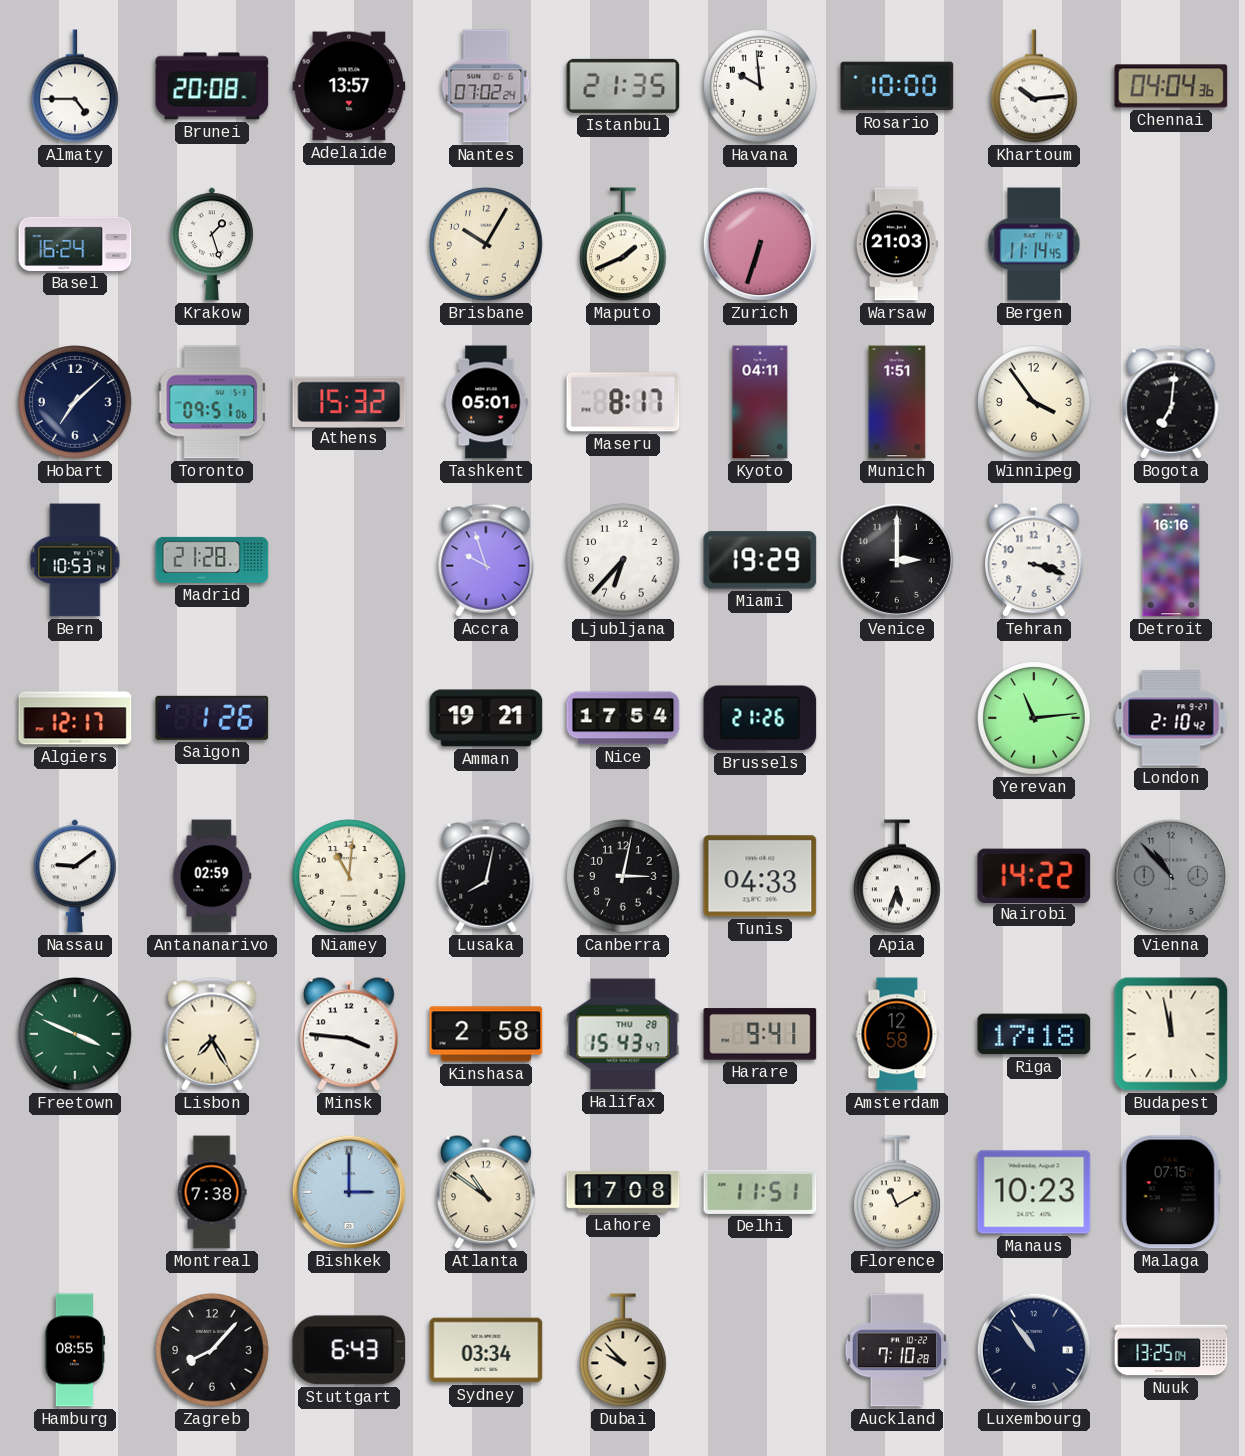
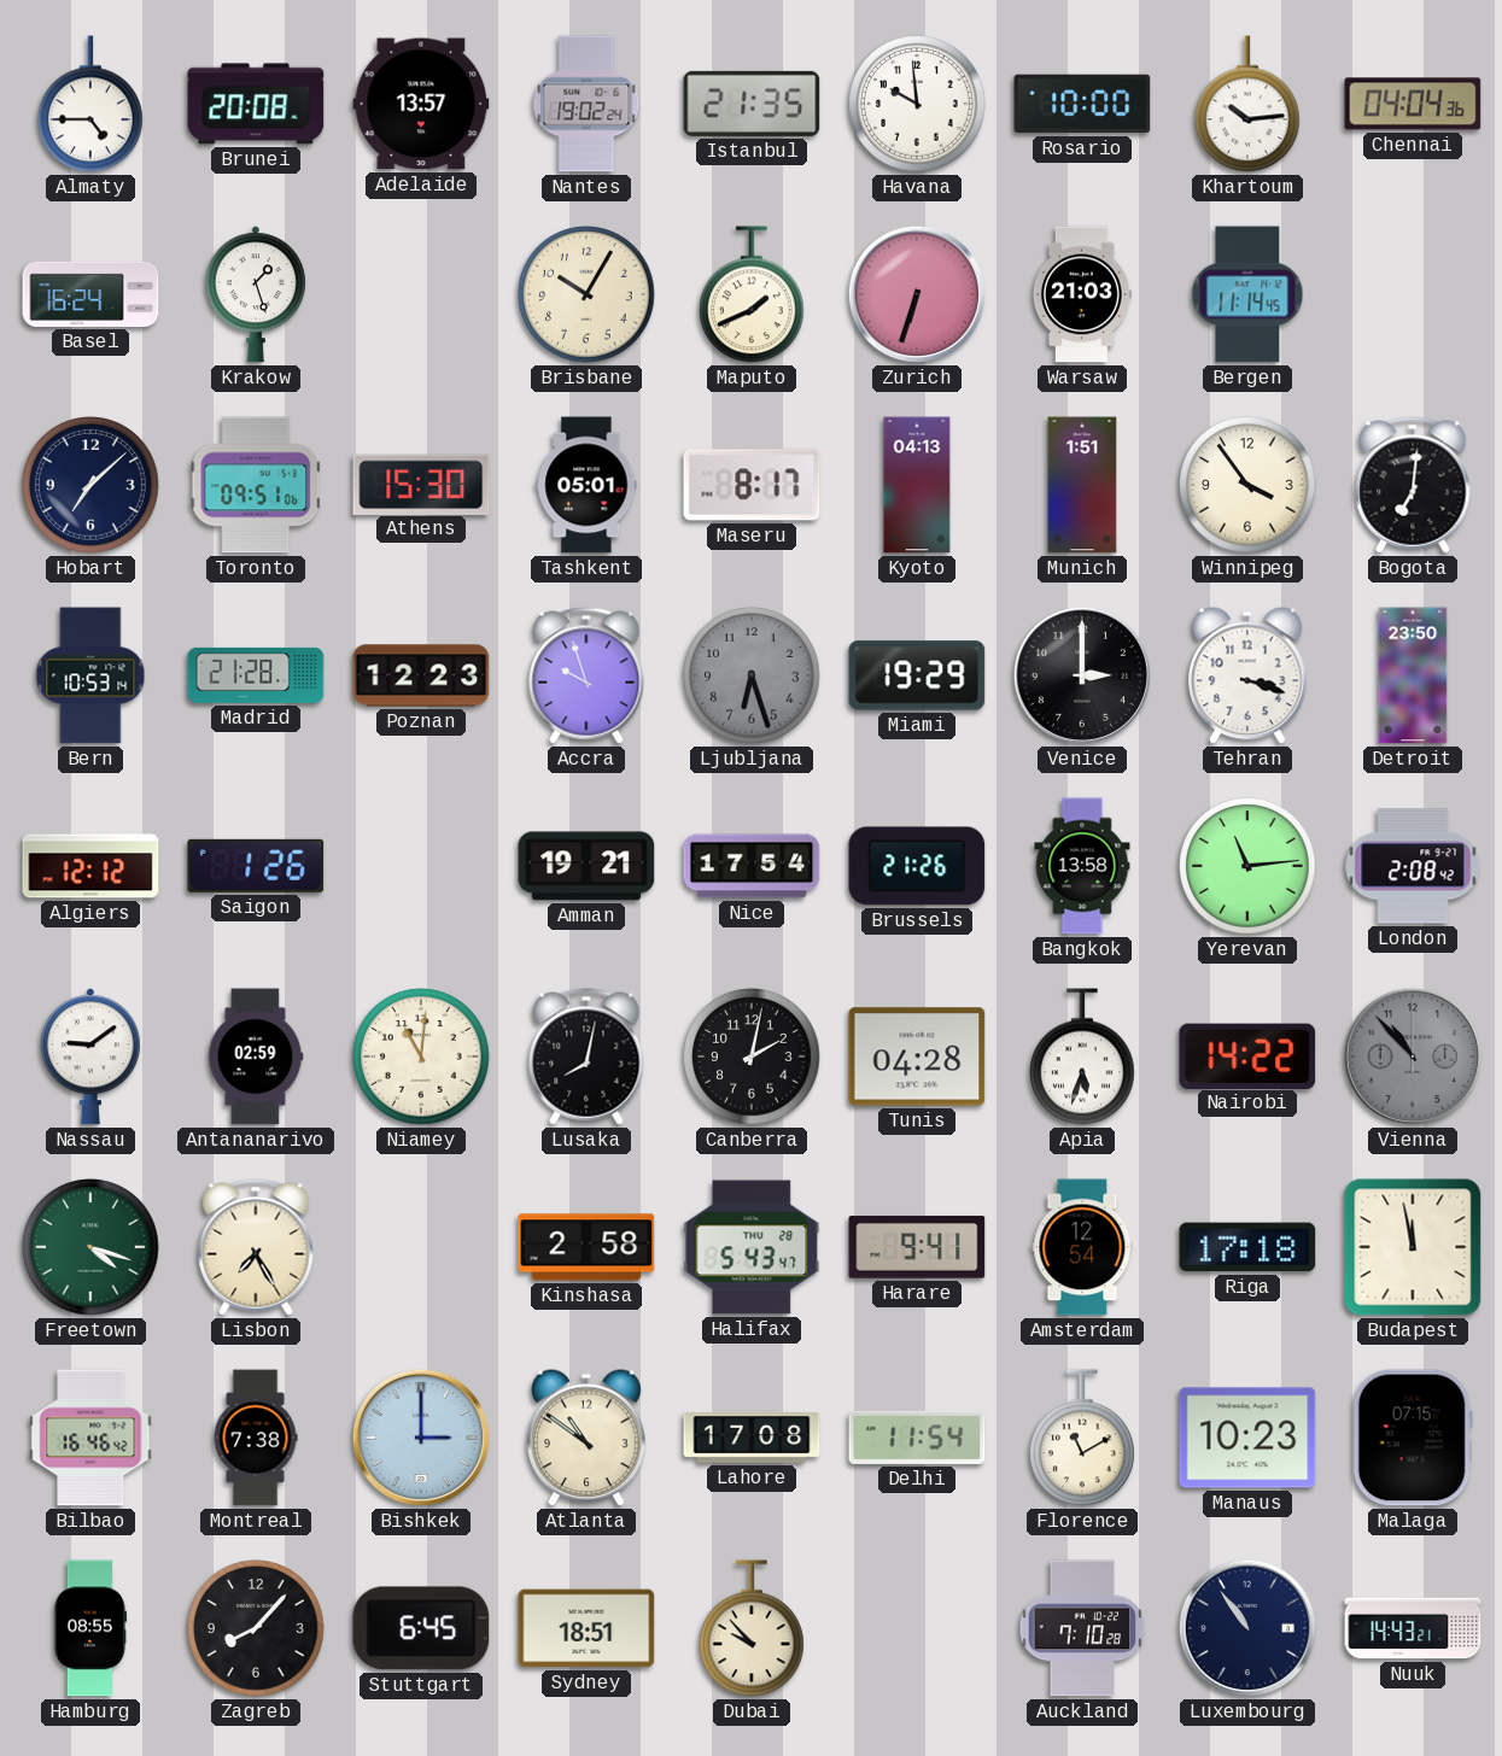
Nantes: 07:02 -> 19:02 (586, 104)
Athens: 15:32 -> 15:30 (421, 484)
Kyoto: 04:11 -> 04:13 (917, 485)
Poznan: none -> 12:23 (421, 675)
Ljubljana: 6:37 -> 6:27 (752, 675)
Ljubljana dial: white -> grey (752, 675)
Detroit: 16:16 -> 23:50 (1413, 675)
Algiers: 12:17 -> 12:12 (90, 866)
Bangkok: none -> 13:58 (1082, 866)
London: 2:10 -> 2:08 (1413, 866)
Canberra: 3:02 -> 2:02 (752, 1056)
Tunis: 04:33 -> 04:28 (917, 1056)
Freetown: 3:49 -> 4:18 (90, 1247)
Minsk: 3:46 -> none (349, 1034)
Halifax: 15:43 -> 5:43 (752, 1247)
Amsterdam: 12:58 -> 12:54 (1082, 1247)
Bilbao: none -> 16:46 (90, 1438)
Delhi: 11:51 -> 11:54 (917, 1438)
Stuttgart: 6:43 -> 6:45 (421, 1628)
Sydney: 03:34 -> 18:51 (586, 1628)
Nuuk: 13:25 -> 14:43 (1413, 1628)
